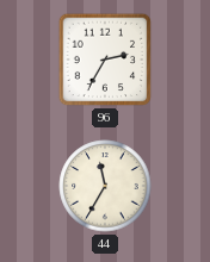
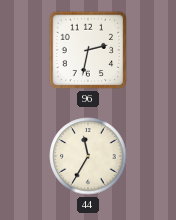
96: 2:35 -> 2:32 (88, 50)
